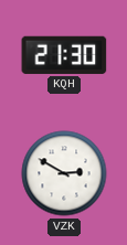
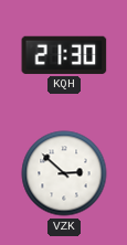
VZK: 2:50 -> 2:52 (64, 173)
